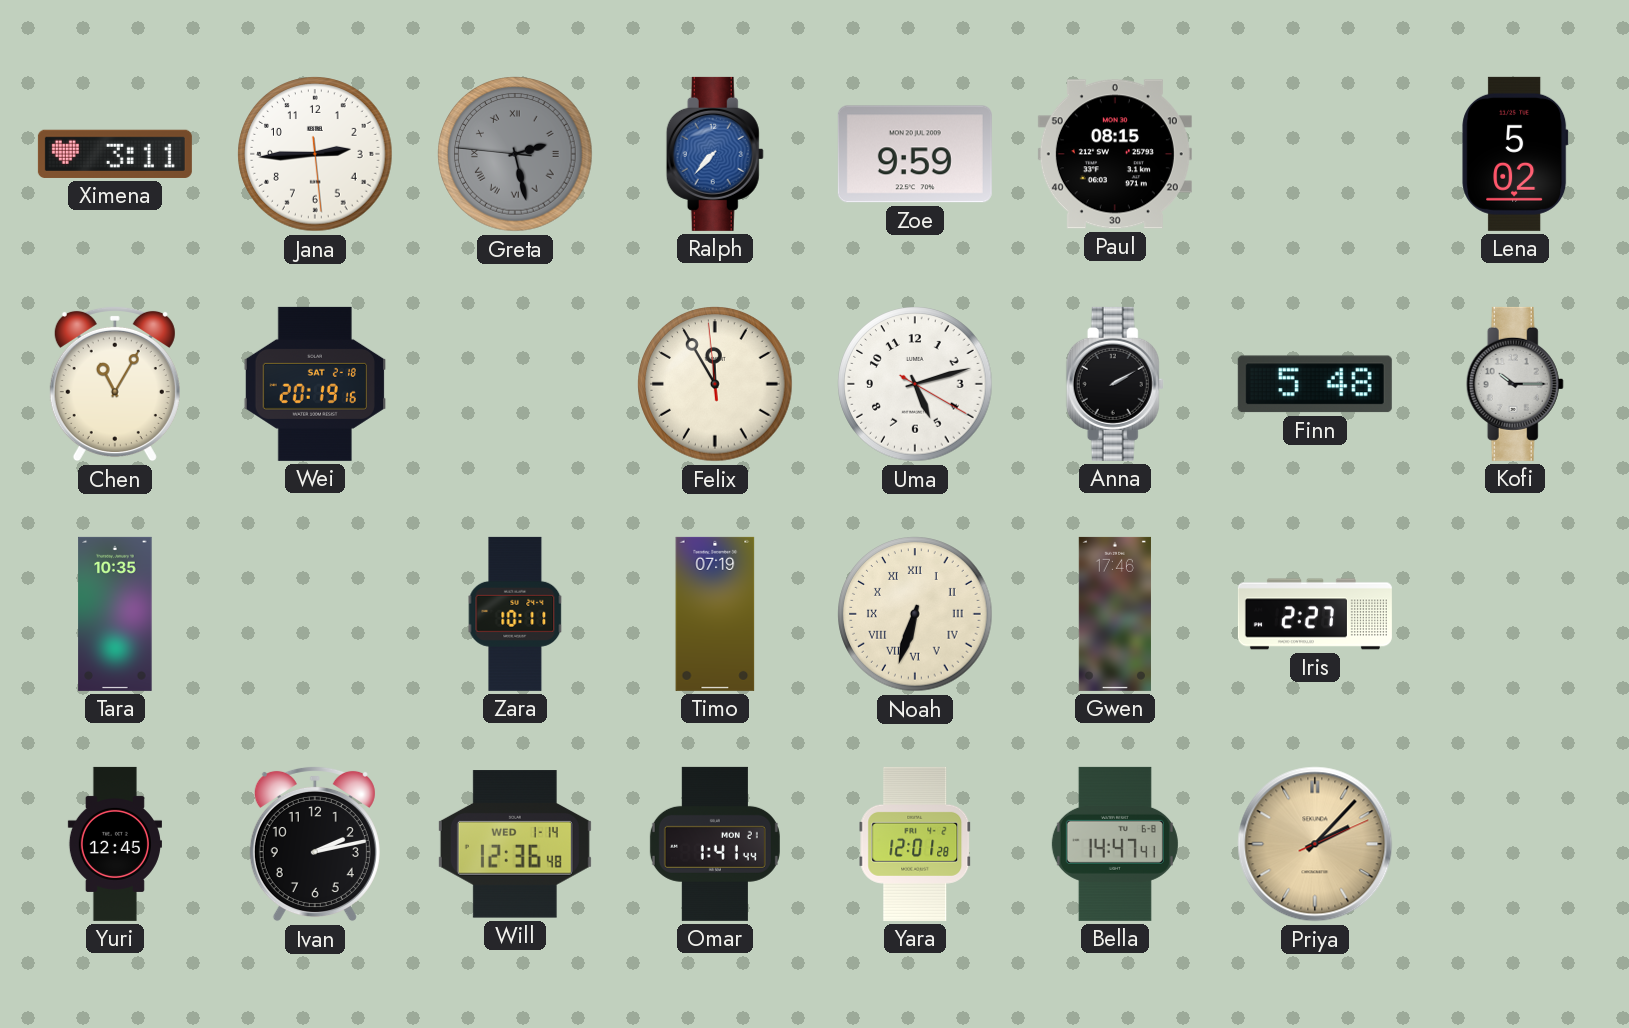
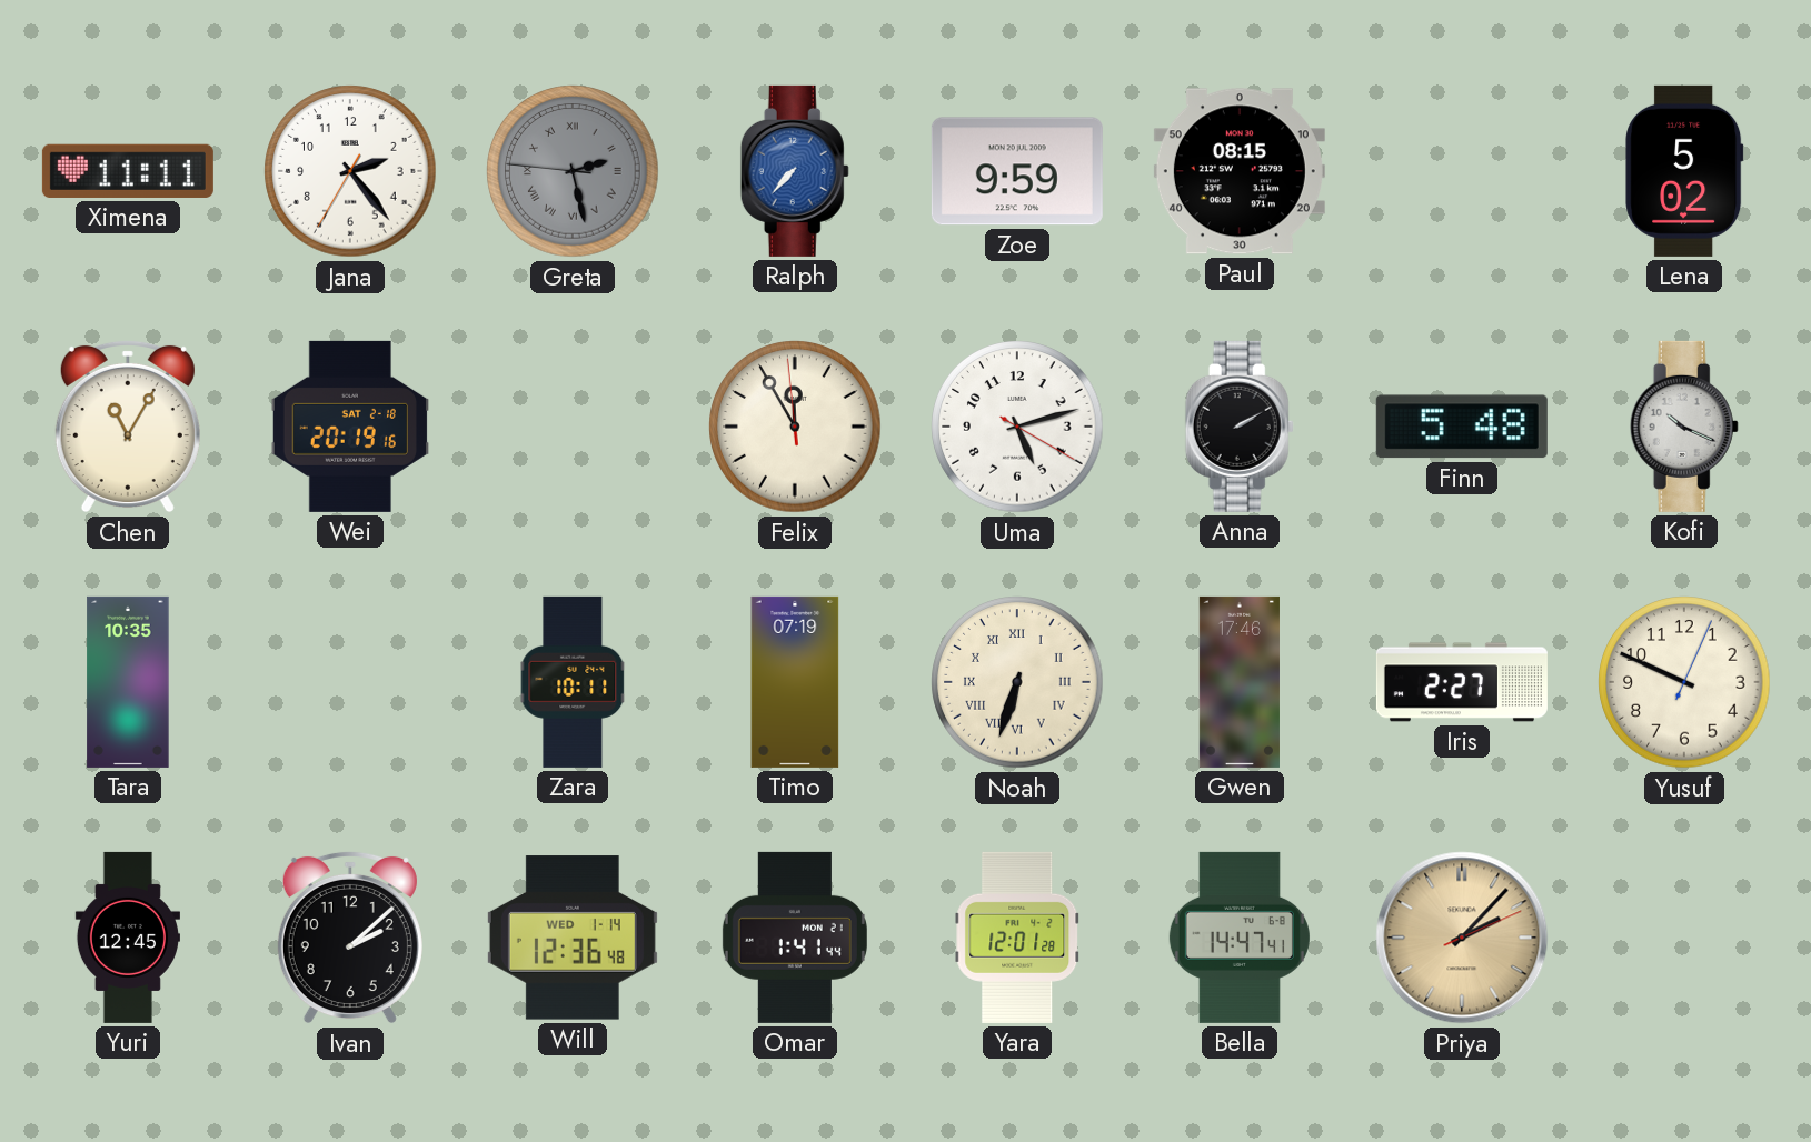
Ximena: 3:11 -> 11:11 (128, 171)
Jana: 2:44 -> 2:23 (350, 171)
Kofi: 10:15 -> 10:19 (1684, 427)
Yusuf: none -> 9:49 (1684, 682)
Ivan: 2:13 -> 2:08 (350, 938)
